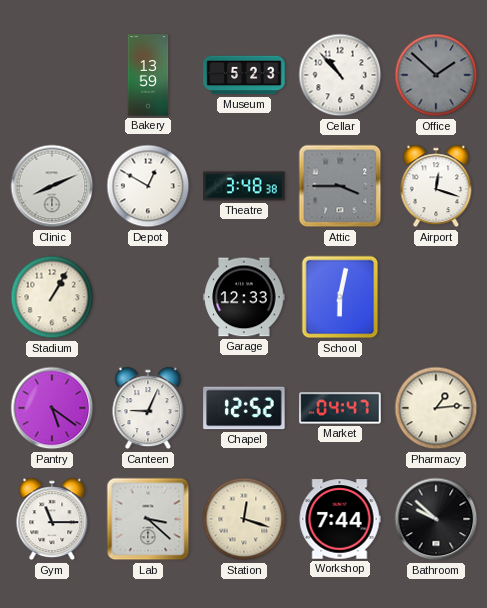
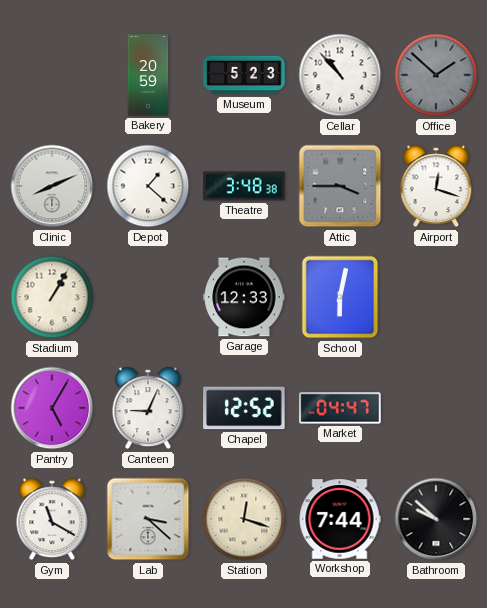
Bakery: 13:59 -> 20:59 (148, 75)
Depot: 12:50 -> 1:22 (148, 186)
Pantry: 5:21 -> 5:05 (52, 408)
Pharmacy: 1:14 -> none (436, 408)
Gym: 11:15 -> 11:20 (52, 519)
